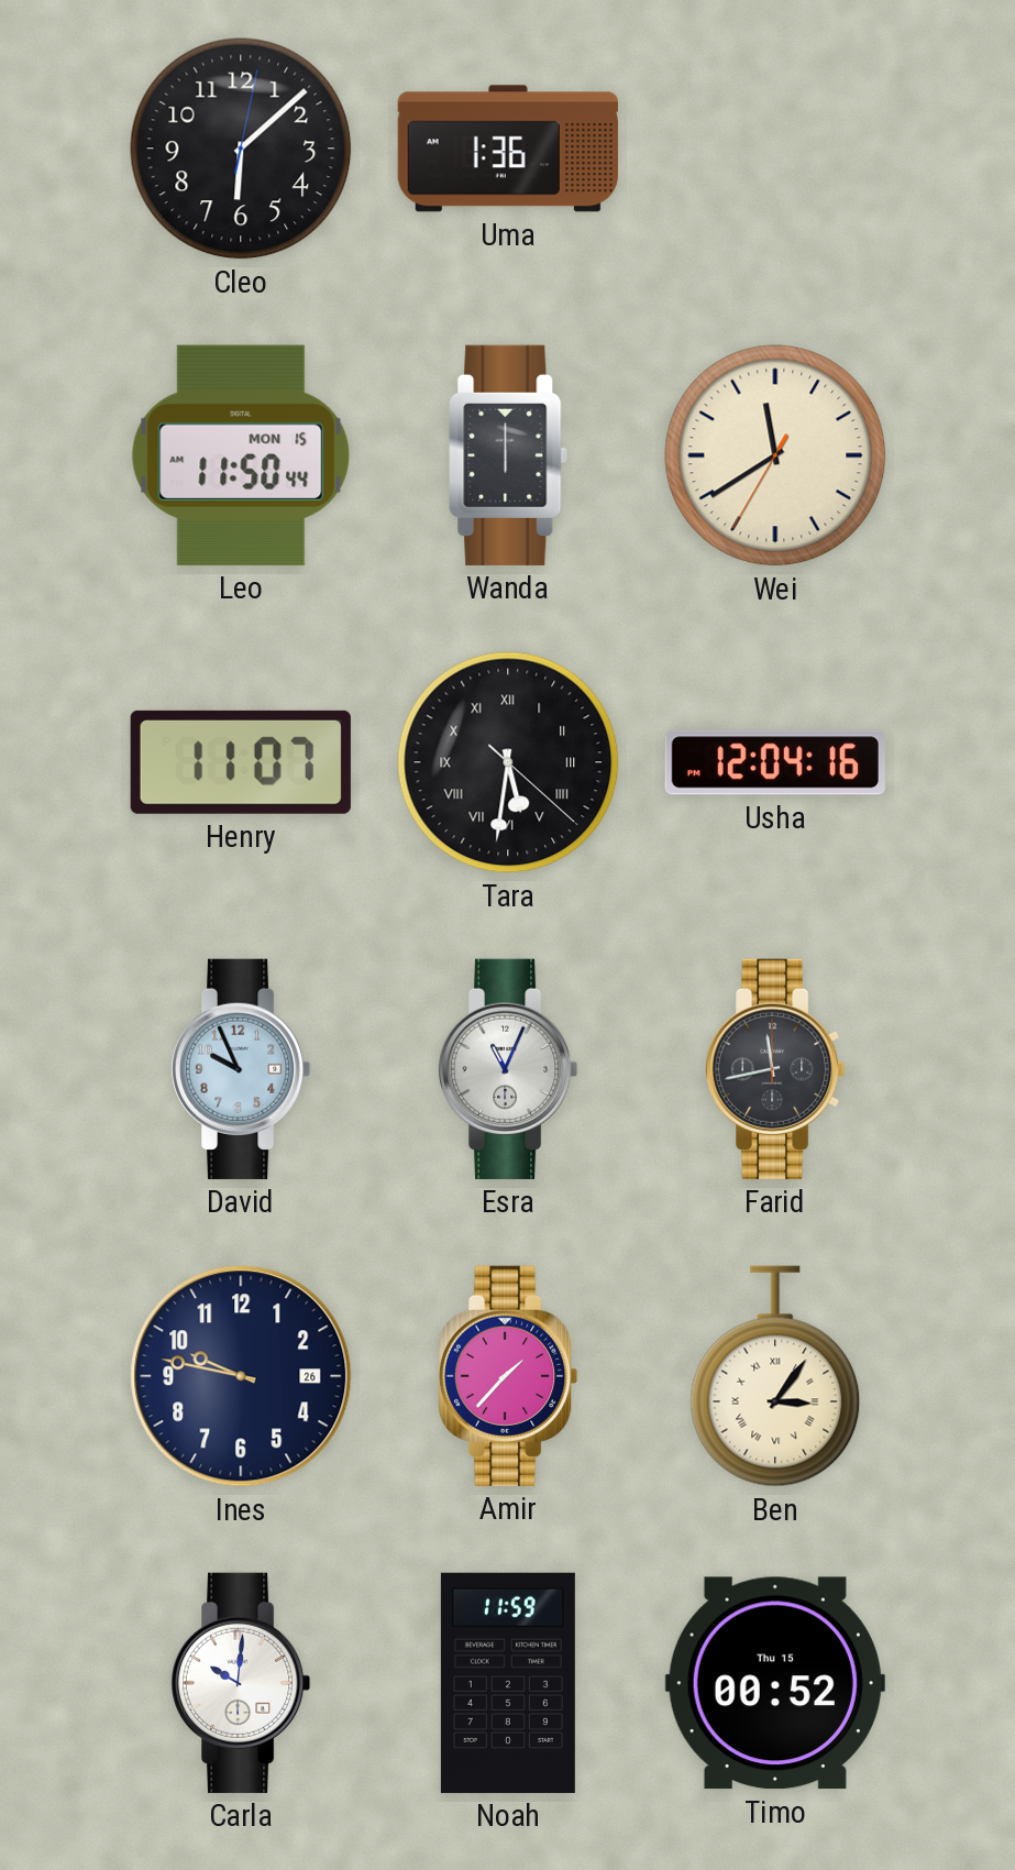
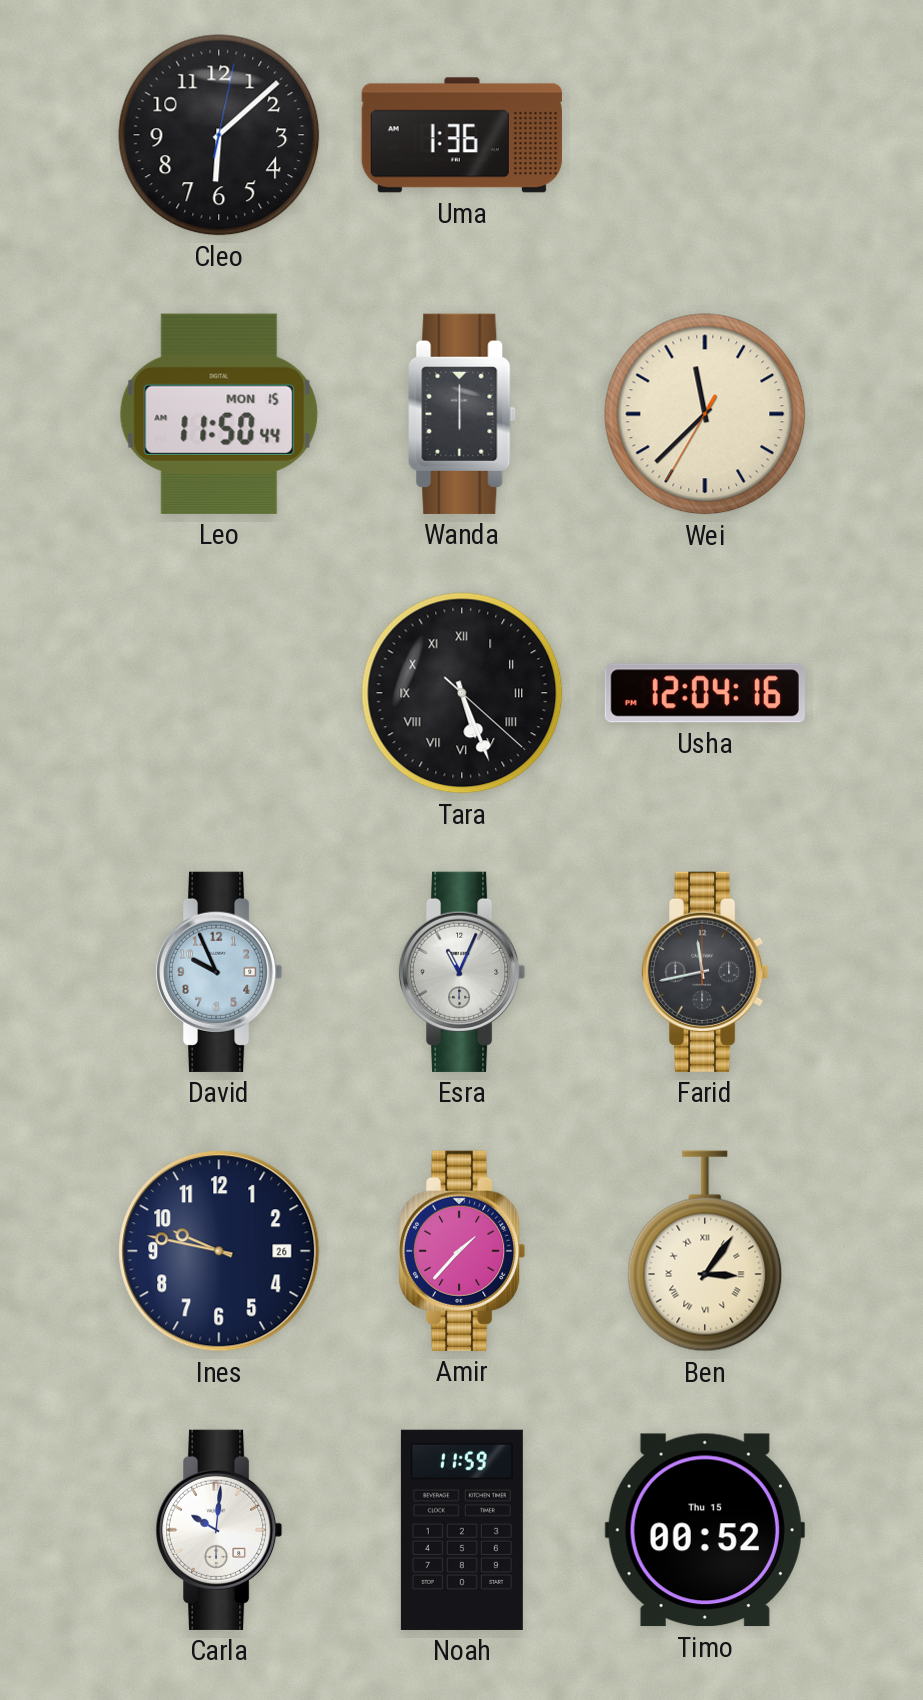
Wei: 11:39 -> 11:37 (705, 414)
Henry: 11:07 -> none (241, 762)
Tara: 5:31 -> 5:26 (462, 693)
